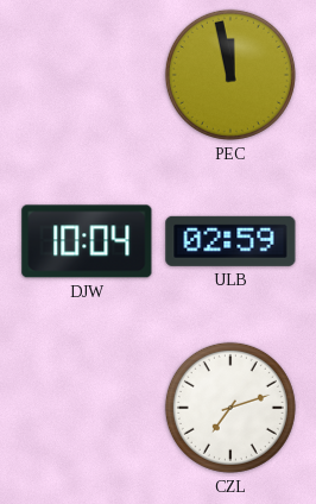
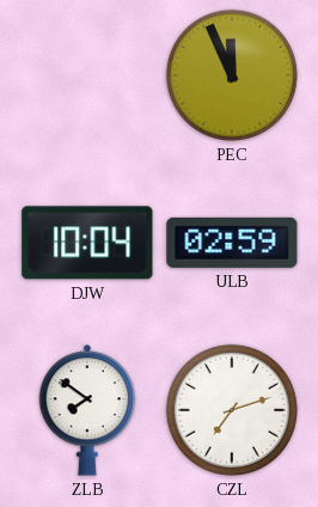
PEC: 11:58 -> 11:56 (232, 75)
ZLB: none -> 7:51 (87, 411)
